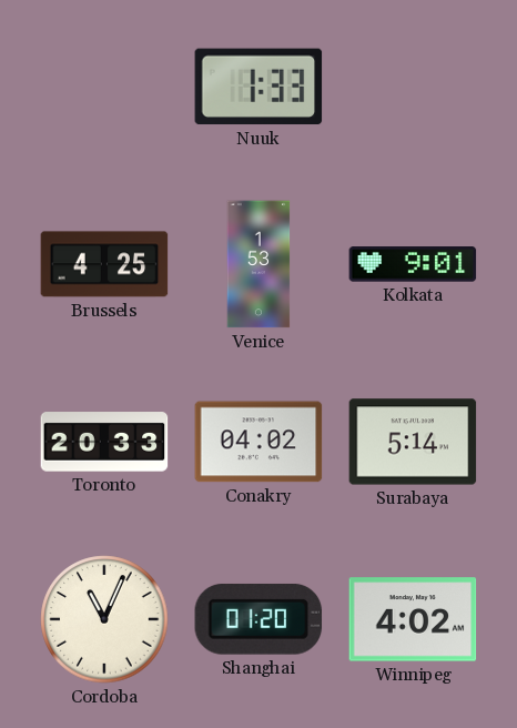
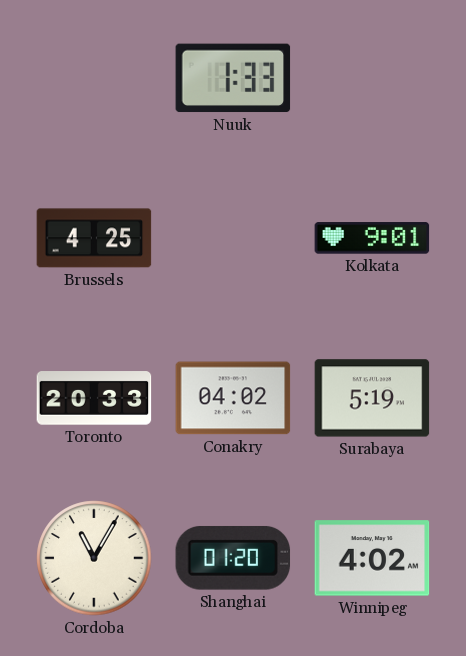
Venice: 1:53 -> none (258, 264)
Surabaya: 5:14 -> 5:19 (372, 398)
Cordoba: 11:04 -> 11:05 (94, 558)
